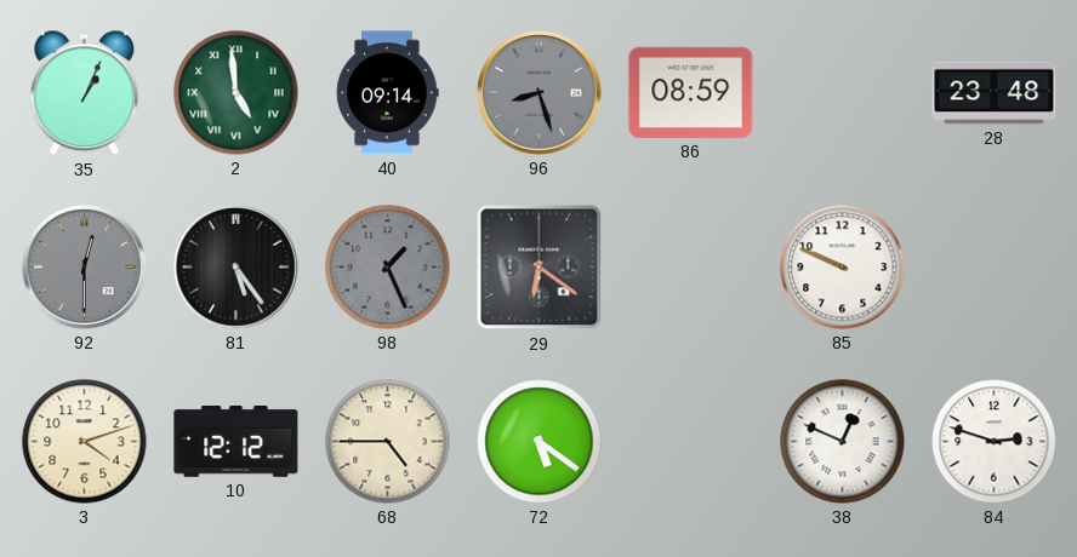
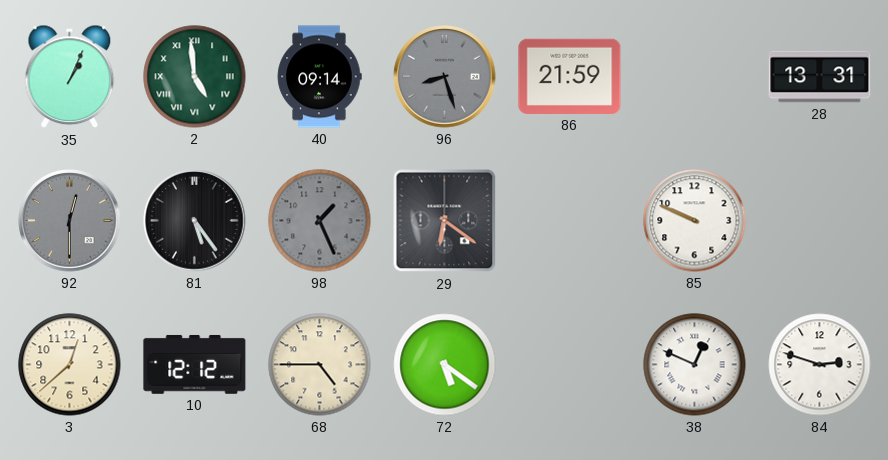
86: 08:59 -> 21:59 (570, 76)
28: 23:48 -> 13:31 (820, 77)
3: 4:12 -> 12:38 (70, 365)
